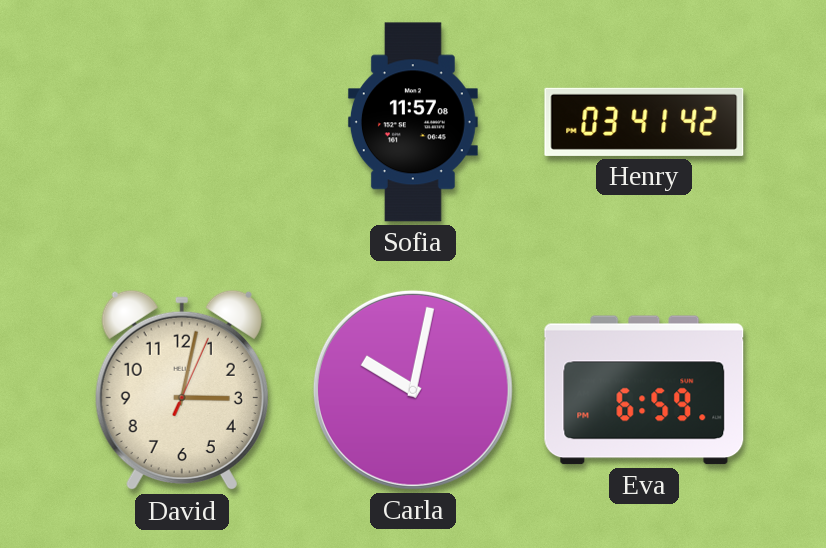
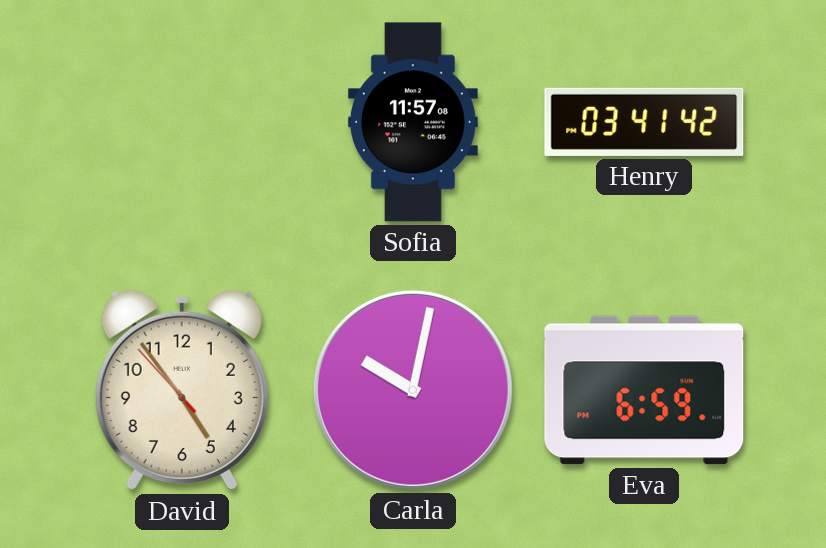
David: 3:02 -> 4:53 (182, 390)
